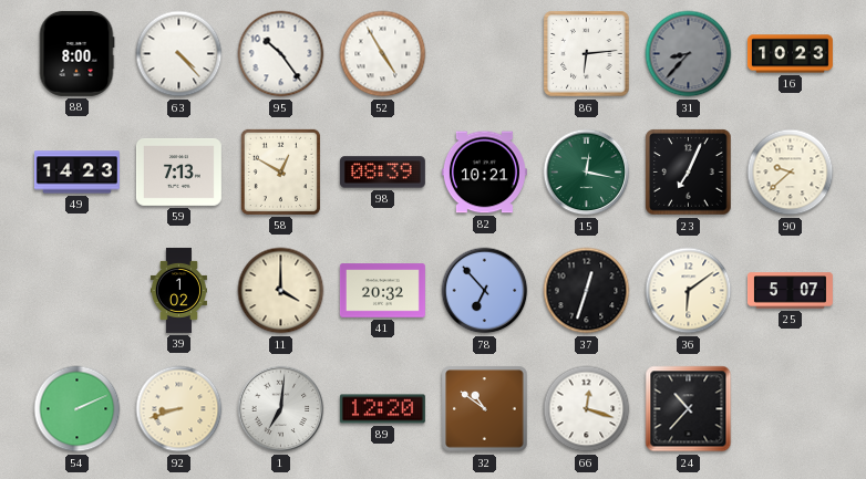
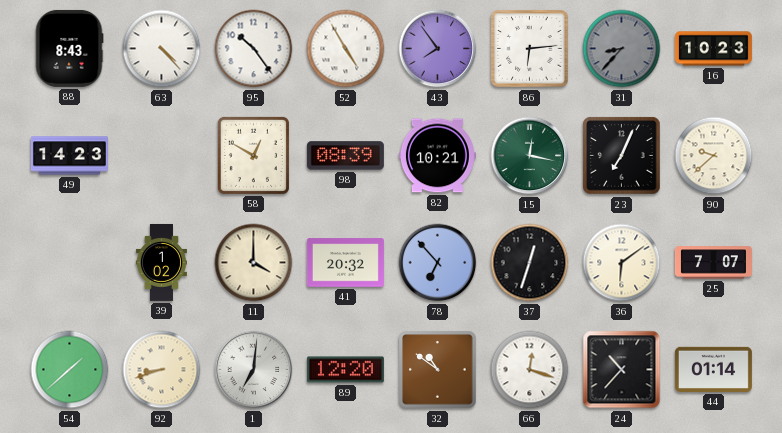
88: 8:00 -> 8:43 (69, 48)
43: none -> 7:54 (438, 49)
59: 7:13 -> none (178, 171)
25: 5:07 -> 7:07 (713, 263)
54: 2:11 -> 1:38 (70, 370)
44: none -> 01:14 (713, 369)
